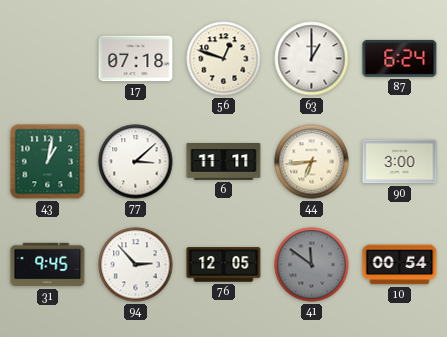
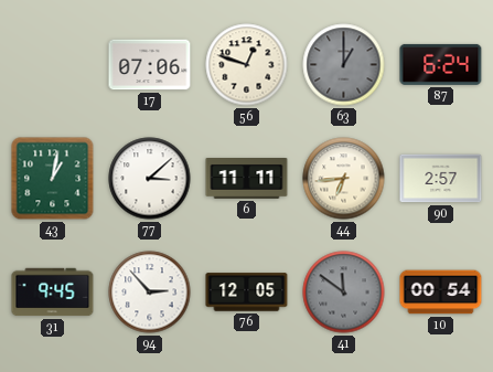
17: 07:18 -> 07:06 (150, 65)
63 dial: white -> grey (344, 65)
90: 3:00 -> 2:57 (441, 179)
